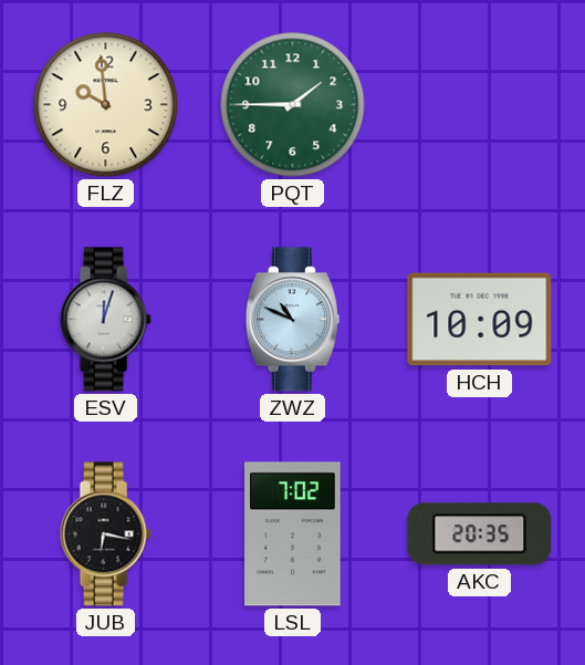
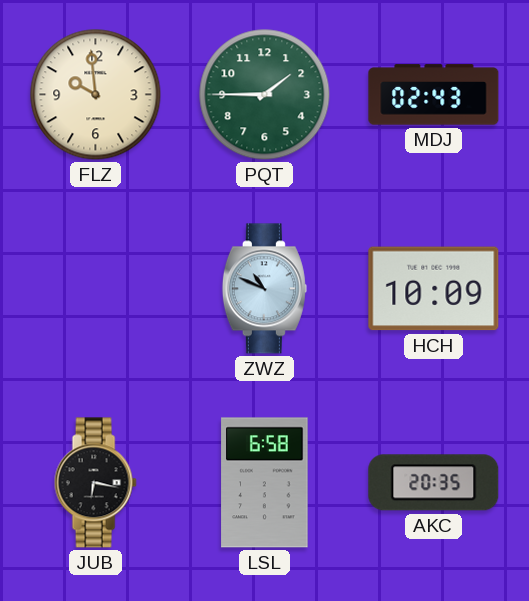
MDJ: none -> 02:43 (434, 95)
ESV: 12:03 -> none (105, 320)
LSL: 7:02 -> 6:58 (265, 483)
